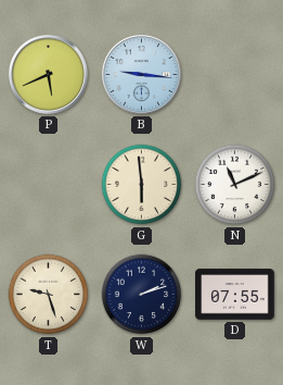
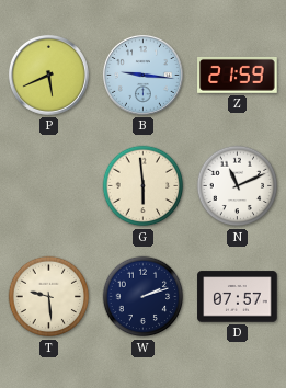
Z: none -> 21:59 (238, 75)
T: 9:27 -> 9:29 (49, 297)
D: 07:55 -> 07:57 (238, 297)
